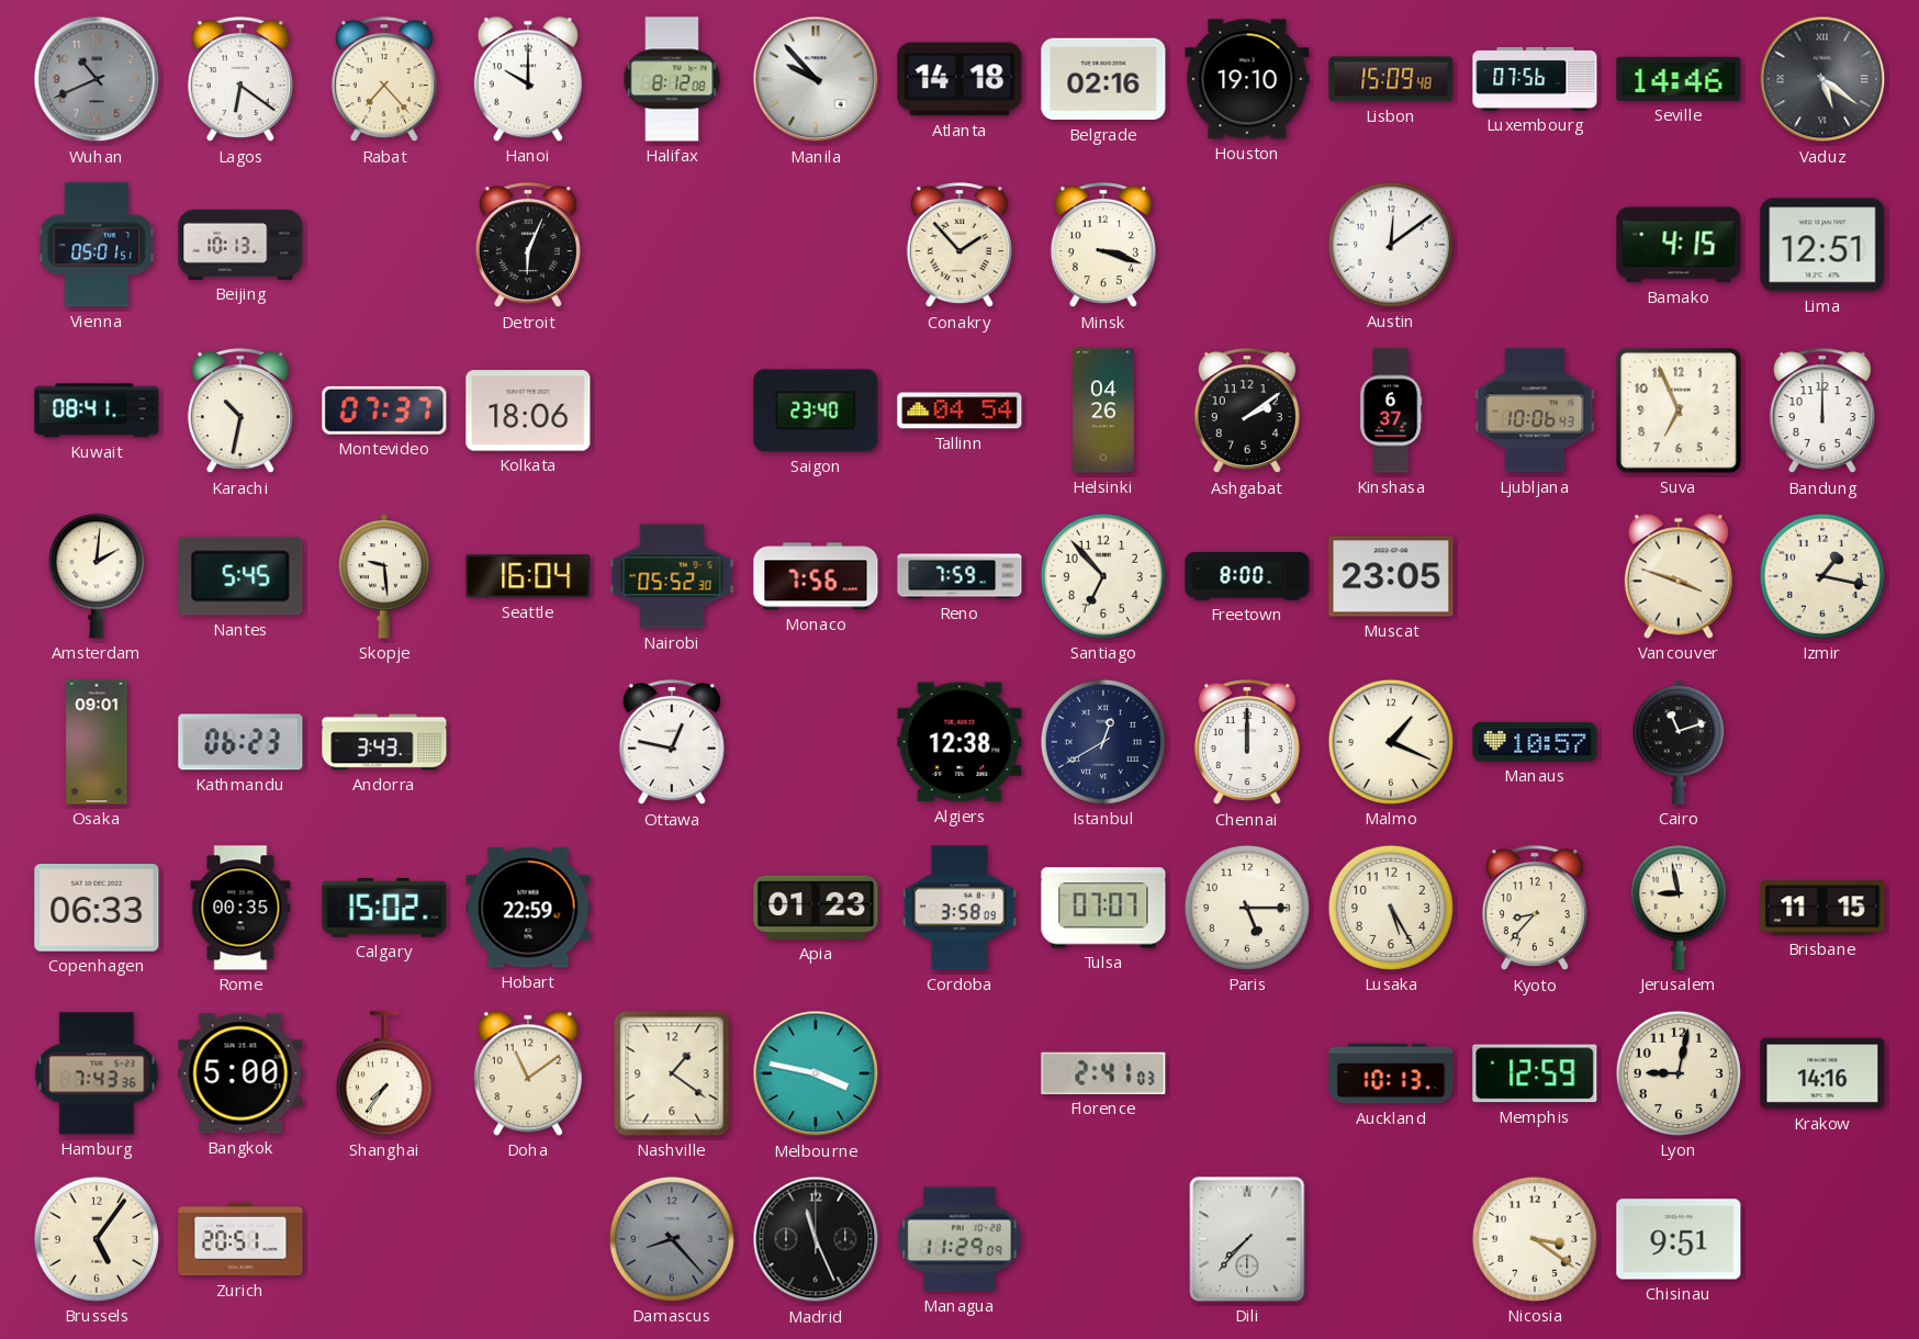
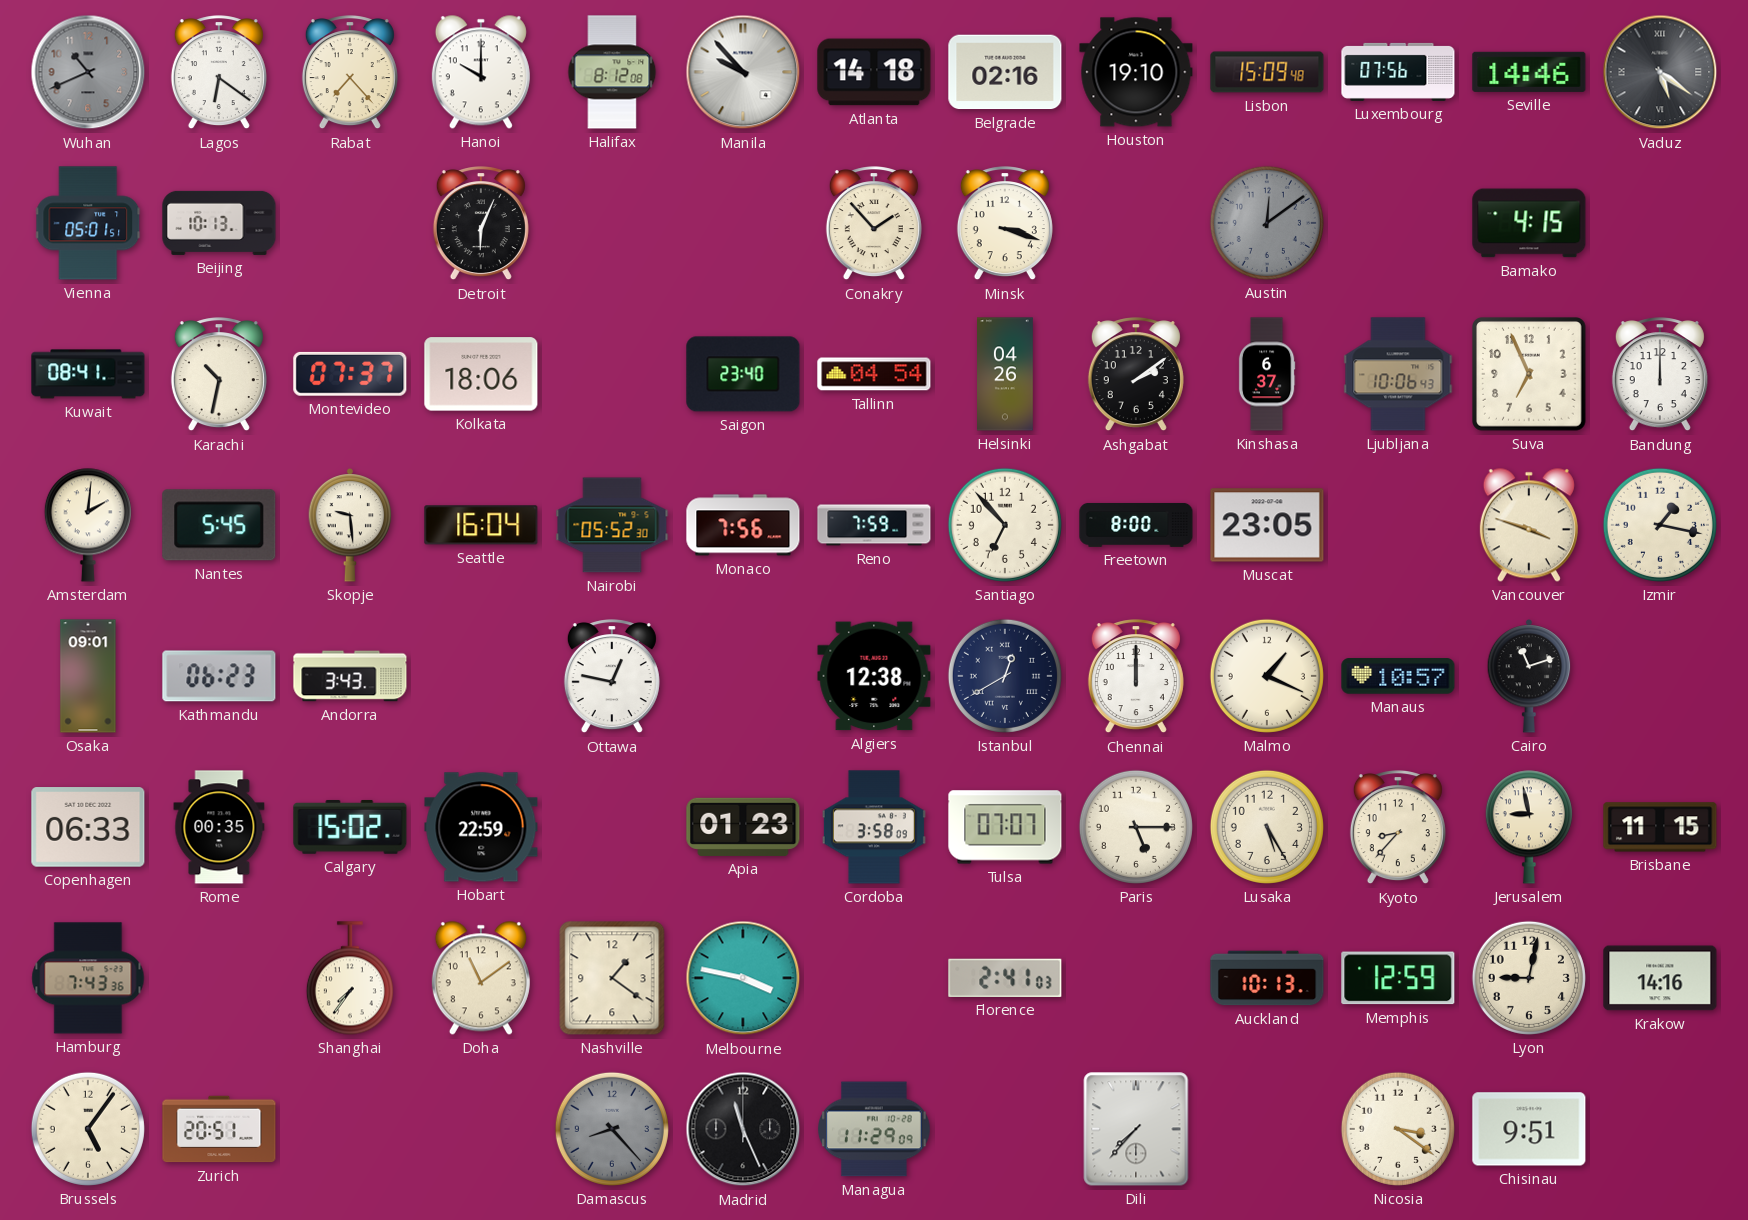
Austin dial: white -> grey (1267, 223)
Lima: 12:51 -> none (1822, 245)
Bangkok: 5:00 -> none (240, 1073)
